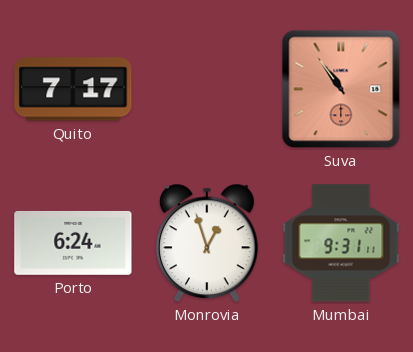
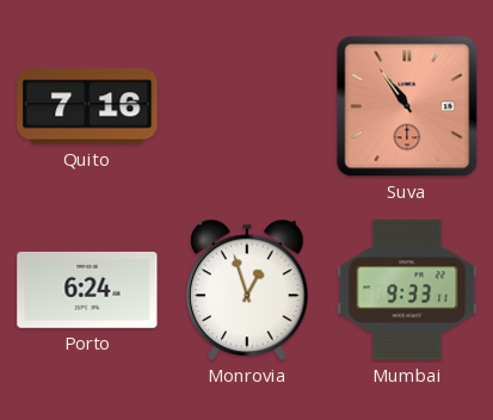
Quito: 7:17 -> 7:16 (87, 106)
Mumbai: 9:31 -> 9:33 (407, 290)
